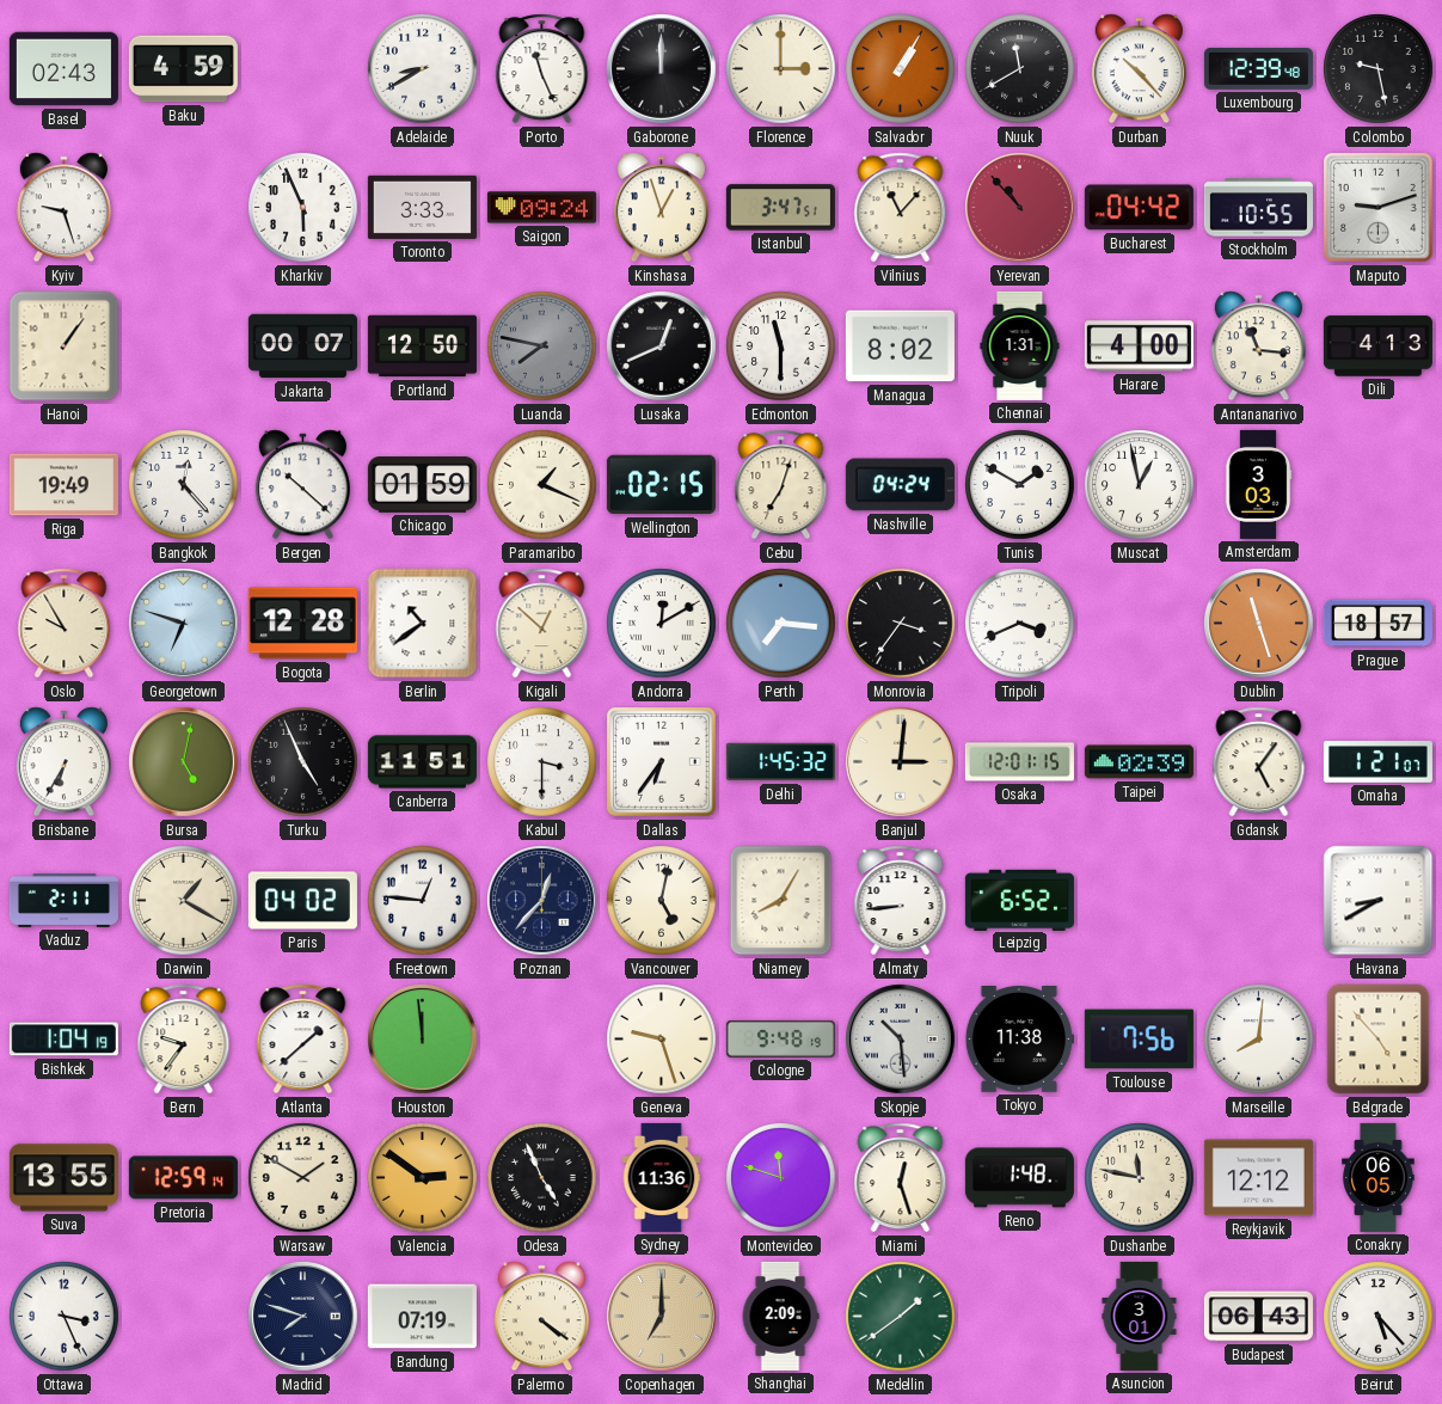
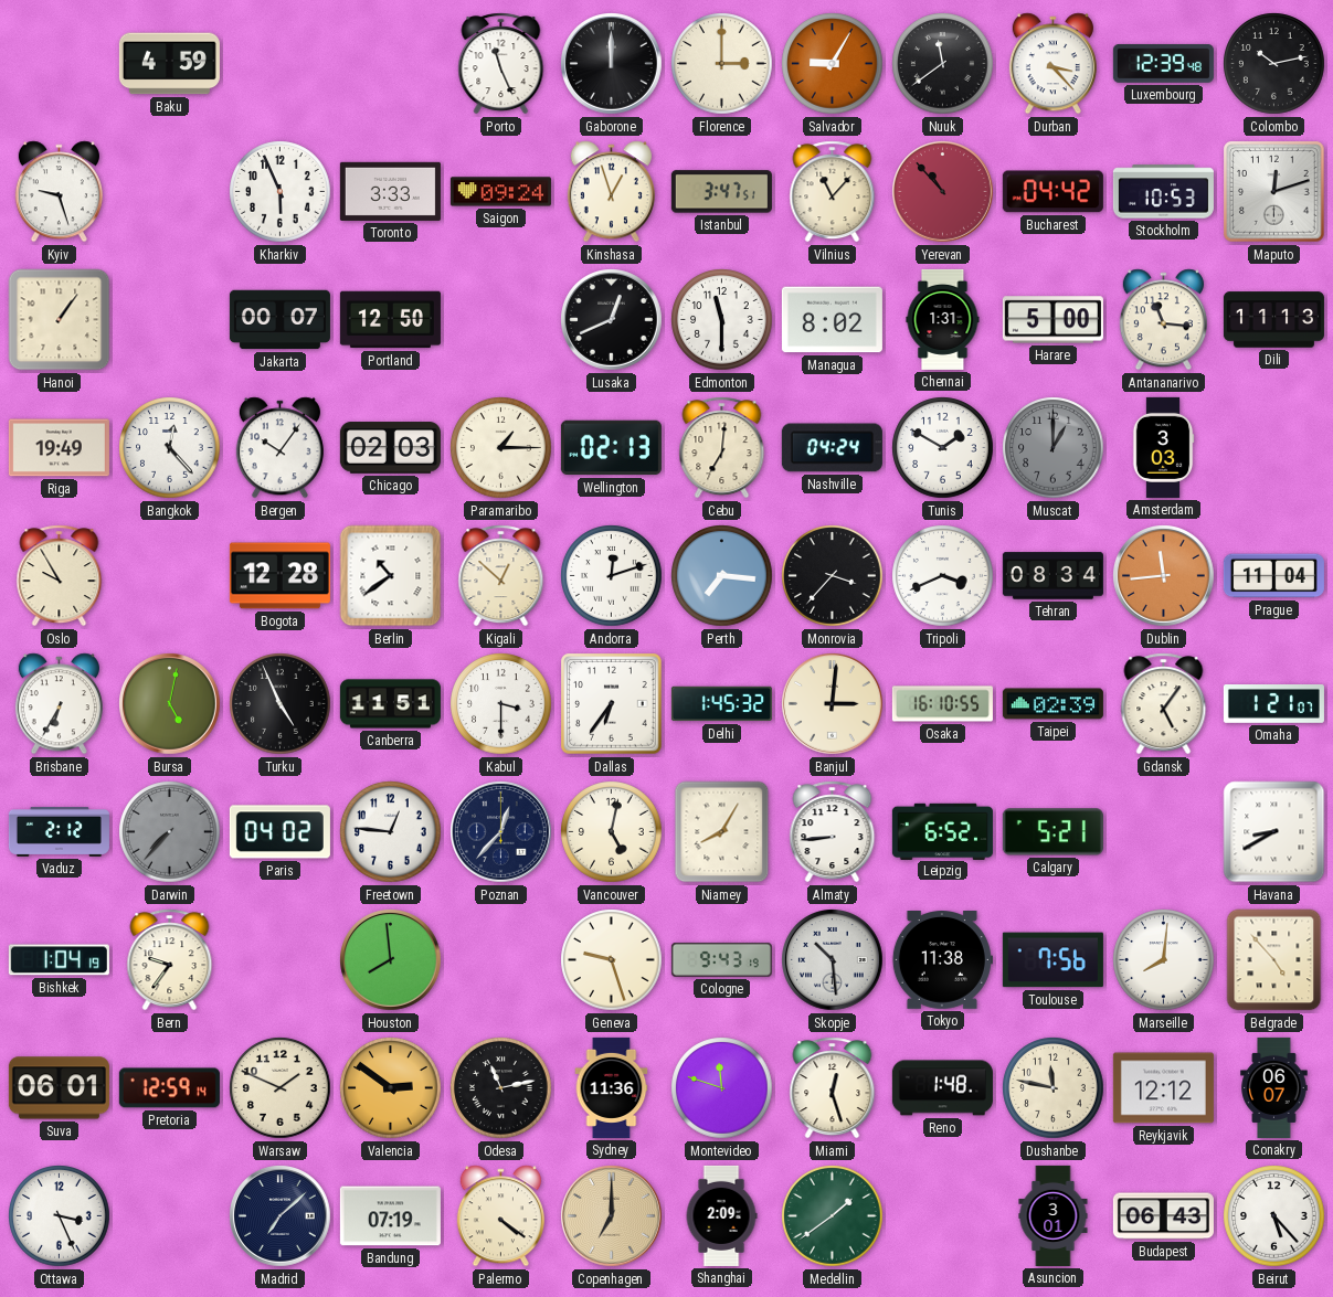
Basel: 02:43 -> none (63, 69)
Adelaide: 8:40 -> none (423, 69)
Salvador: 1:05 -> 9:05 (833, 64)
Nuuk: 11:40 -> 11:39 (943, 64)
Durban: 10:23 -> 3:23 (1052, 64)
Colombo: 9:28 -> 10:13 (1274, 64)
Stockholm: 10:55 -> 10:53 (1163, 192)
Maputo: 9:12 -> 12:12 (1274, 192)
Luanda: 7:47 -> none (542, 347)
Harare: 4:00 -> 5:00 (1052, 320)
Dili: 4:13 -> 11:13 (1273, 320)
Bergen: 10:22 -> 10:06 (279, 448)
Chicago: 01:59 -> 02:03 (390, 448)
Paramaribo: 1:19 -> 1:15 (501, 448)
Wellington: 02:15 -> 02:13 (611, 448)
Cebu: 7:03 -> 7:01 (722, 448)
Muscat: 12:58 -> 1:00 (1054, 448)
Muscat dial: white -> grey (1054, 448)
Georgetown: 6:48 -> none (184, 624)
Andorra: 12:10 -> 12:12 (612, 576)
Monrovia: 3:36 -> 3:37 (833, 576)
Tehran: none -> 08:34 (1052, 576)
Dublin: 11:27 -> 11:44 (1164, 576)
Prague: 18:57 -> 11:04 (1273, 576)
Osaka: 12:01 -> 16:10 (942, 704)
Vaduz: 2:11 -> 2:12 (59, 831)
Darwin: 1:20 -> 7:37 (170, 832)
Darwin dial: cream -> grey (170, 832)
Calgary: none -> 5:21 (1052, 832)
Atlanta: 1:38 -> none (303, 1040)
Houston: 11:59 -> 7:59 (391, 960)
Cologne: 9:48 -> 9:43 (721, 959)
Suva: 13:55 -> 06:01 (59, 1088)
Warsaw: 1:50 -> 1:49 (281, 1088)
Odesa: 4:56 -> 11:13 (501, 1088)
Conakry: 06:05 -> 06:07 (1274, 1087)
Madrid: 7:48 -> 7:08 (281, 1216)
